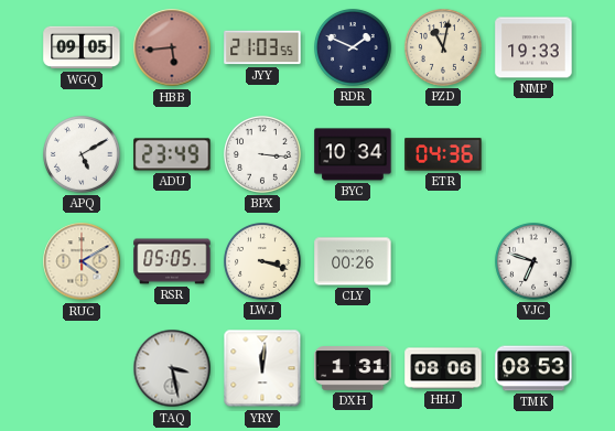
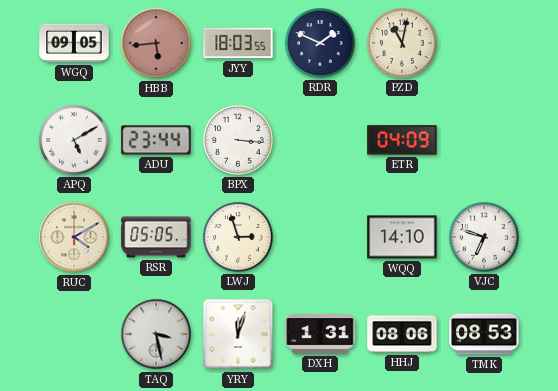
JYY: 21:03 -> 18:03 (238, 43)
NMP: 19:33 -> none (533, 47)
ADU: 23:49 -> 23:44 (156, 140)
BYC: 10:34 -> none (353, 154)
ETR: 04:36 -> 04:09 (402, 140)
LWJ: 3:18 -> 2:57 (239, 238)
CLY: 00:26 -> none (353, 261)
WQQ: none -> 14:10 (402, 237)
YRY: 12:01 -> 12:03 (238, 334)
